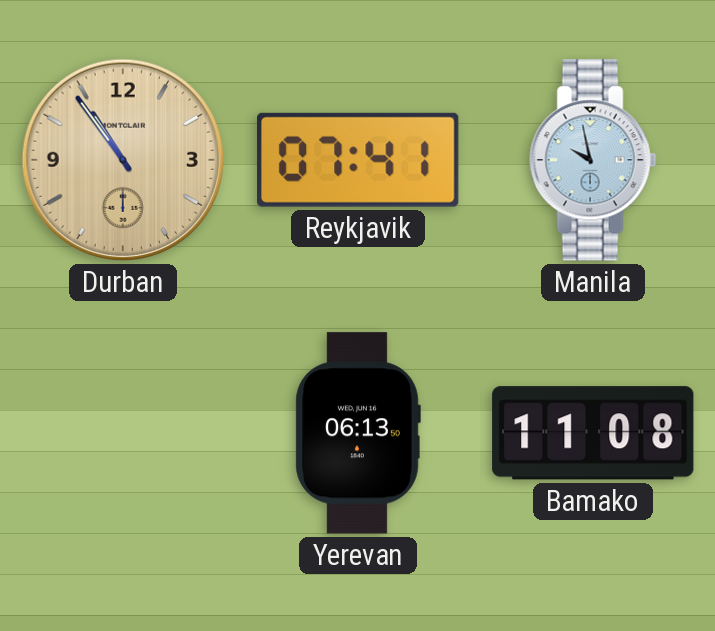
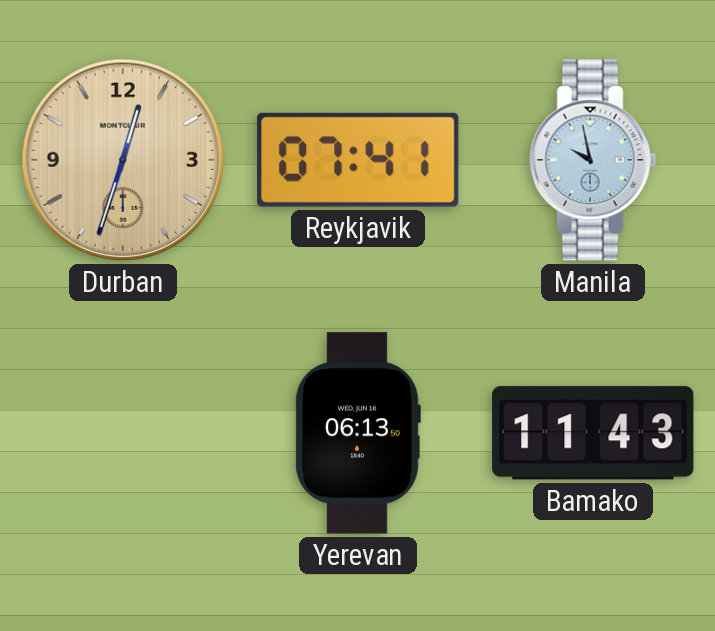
Durban: 10:54 -> 12:33 (123, 160)
Bamako: 11:08 -> 11:43 (593, 433)
